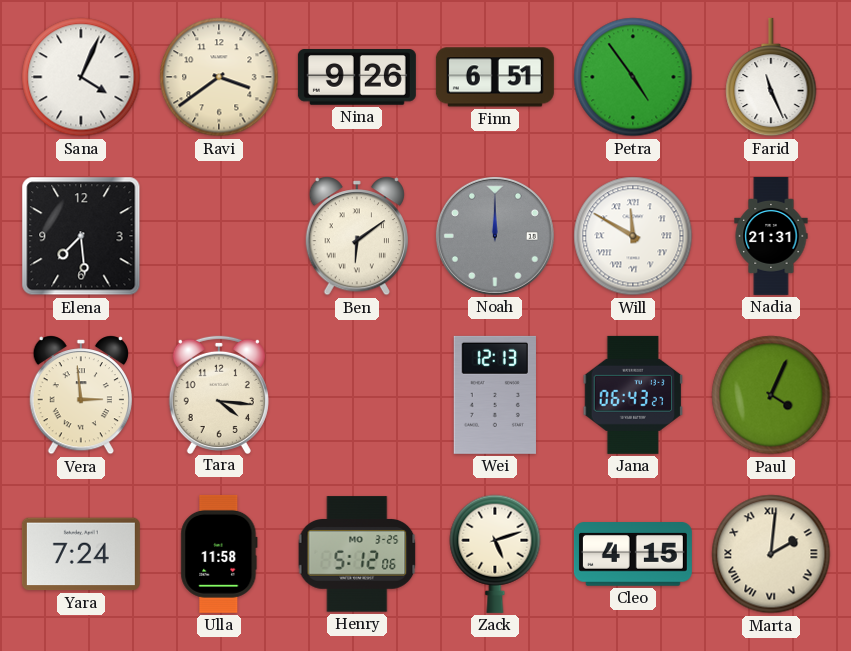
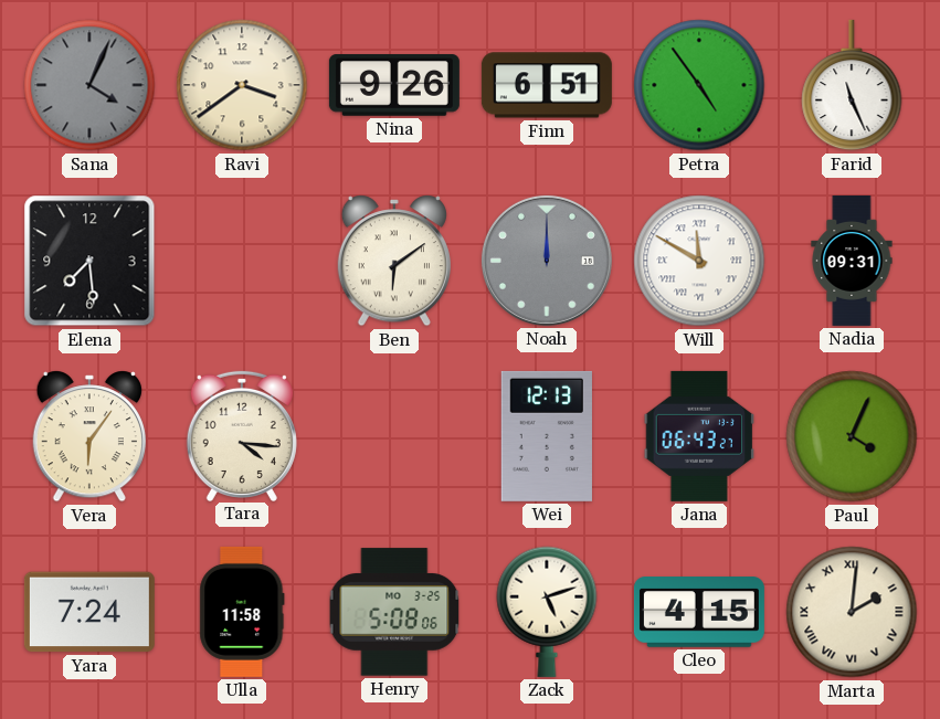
Sana dial: white -> grey (89, 85)
Nadia: 21:31 -> 09:31 (852, 261)
Vera: 2:59 -> 6:06 (88, 436)
Henry: 5:12 -> 5:08 (394, 612)
